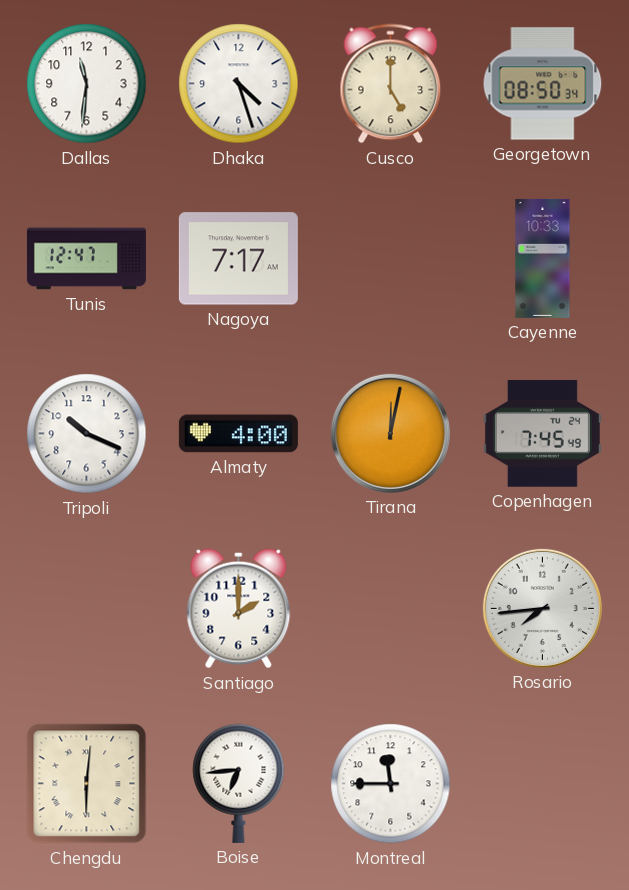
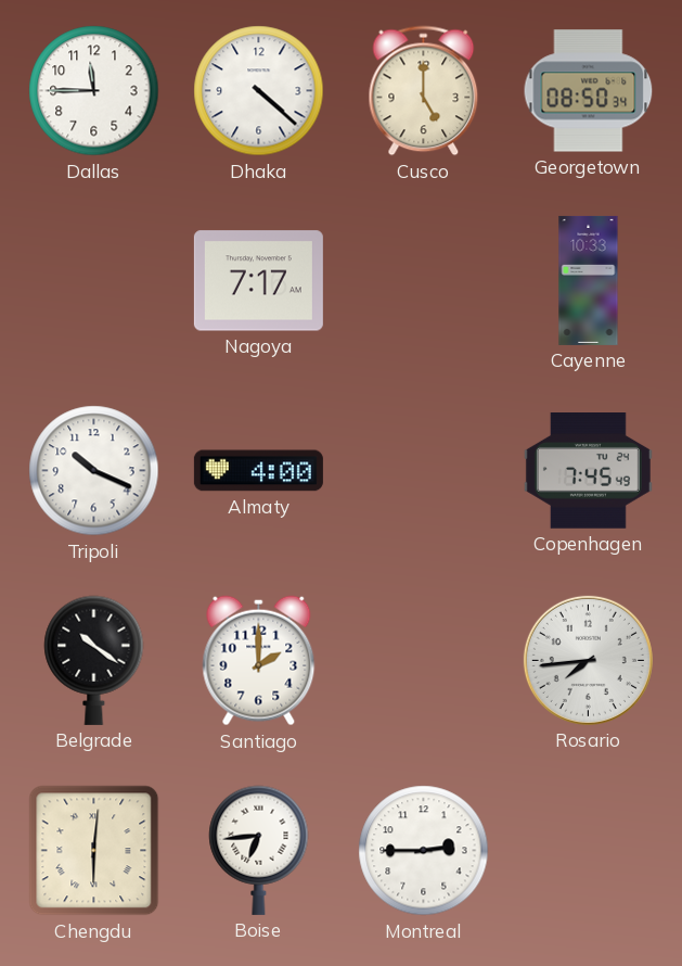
Dallas: 11:31 -> 11:45 (94, 91)
Dhaka: 4:27 -> 4:22 (259, 91)
Tunis: 12:47 -> none (86, 259)
Tirana: 12:02 -> none (390, 433)
Belgrade: none -> 10:21 (94, 660)
Montreal: 11:45 -> 2:45 (424, 851)
